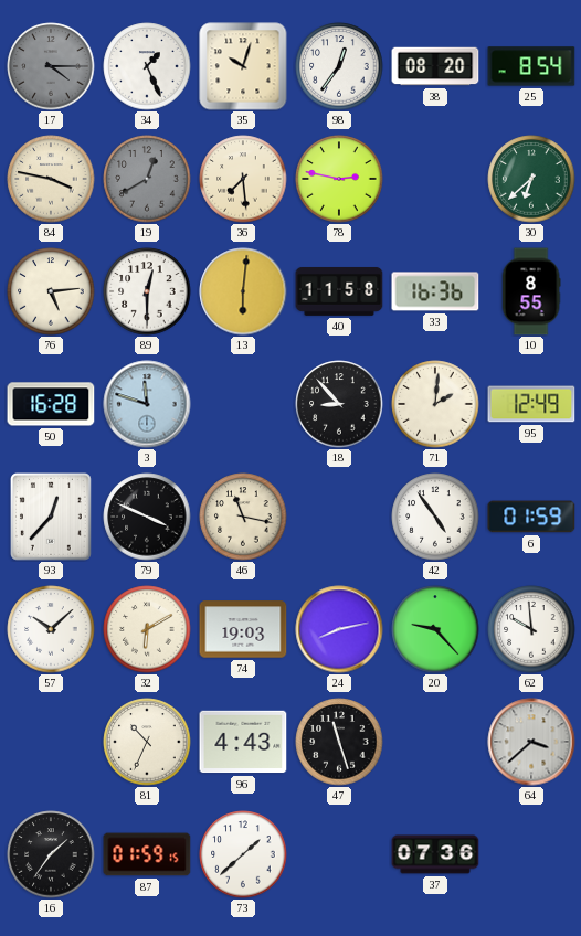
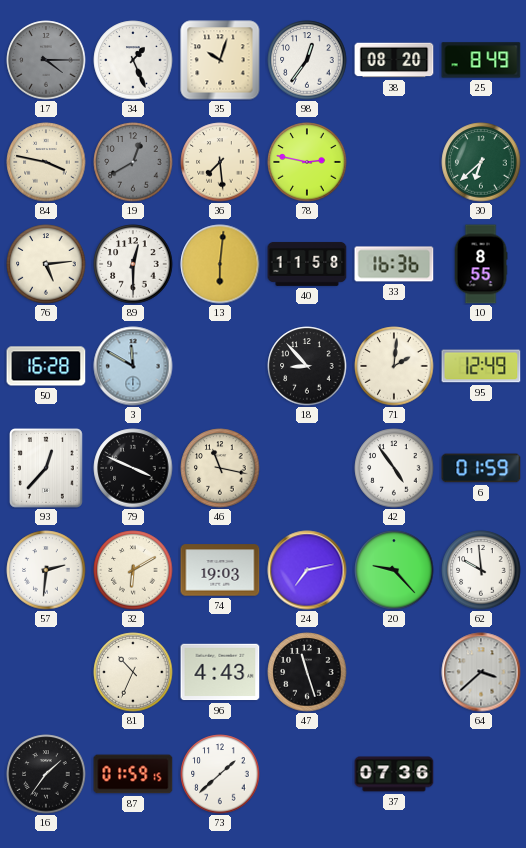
25: 8:54 -> 8:49 (481, 60)
3: 11:48 -> 11:50 (133, 366)
57: 10:08 -> 2:31 (46, 570)
24: 8:13 -> 7:13 (307, 570)
